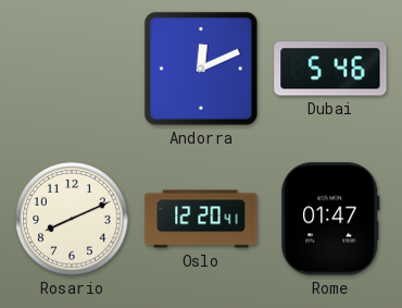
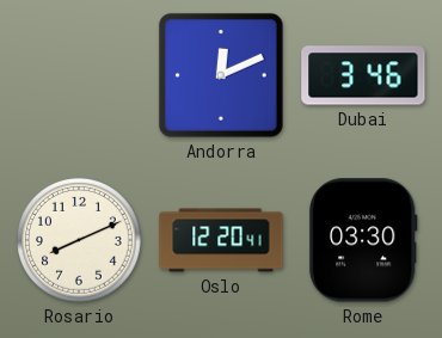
Dubai: 5:46 -> 3:46 (363, 75)
Rome: 01:47 -> 03:30 (363, 240)
